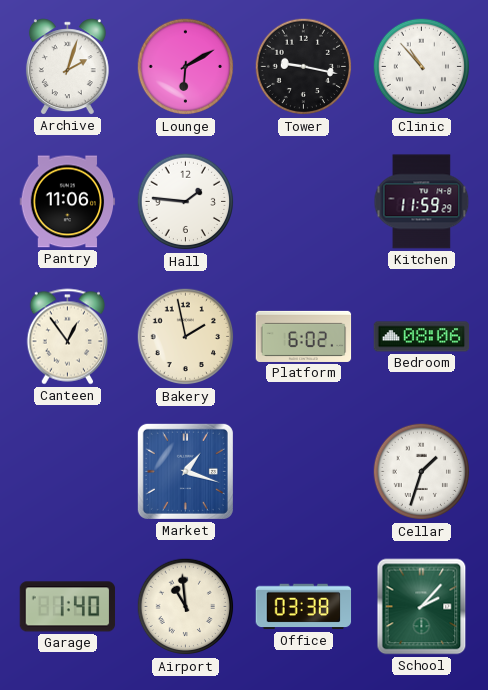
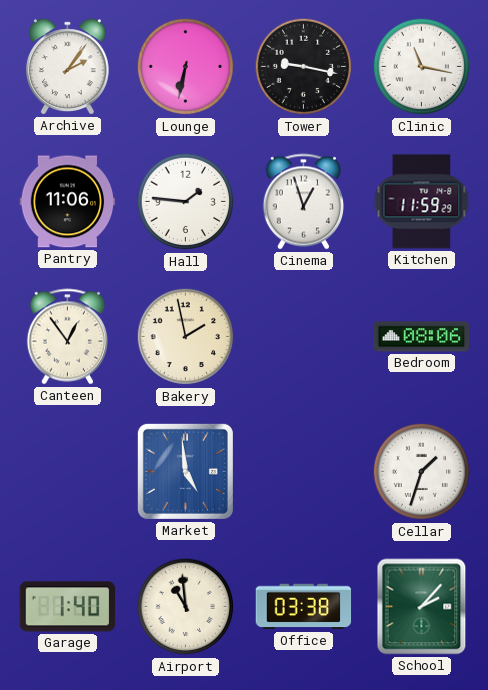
Archive: 2:03 -> 2:06 (67, 67)
Lounge: 6:10 -> 6:32 (186, 67)
Clinic: 10:53 -> 11:17 (422, 67)
Cinema: none -> 12:57 (304, 202)
Platform: 6:02 -> none (304, 336)
Market: 1:18 -> 4:59 (185, 471)
